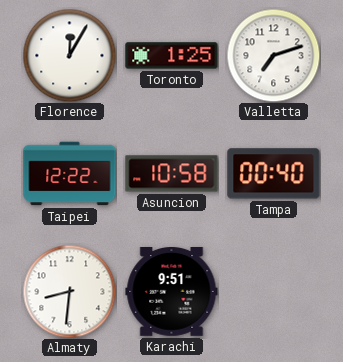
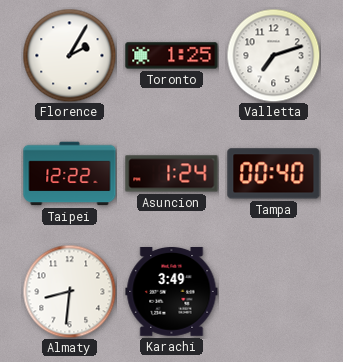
Florence: 12:05 -> 2:05 (69, 55)
Asuncion: 10:58 -> 1:24 (172, 174)
Karachi: 9:51 -> 3:49 (172, 292)
